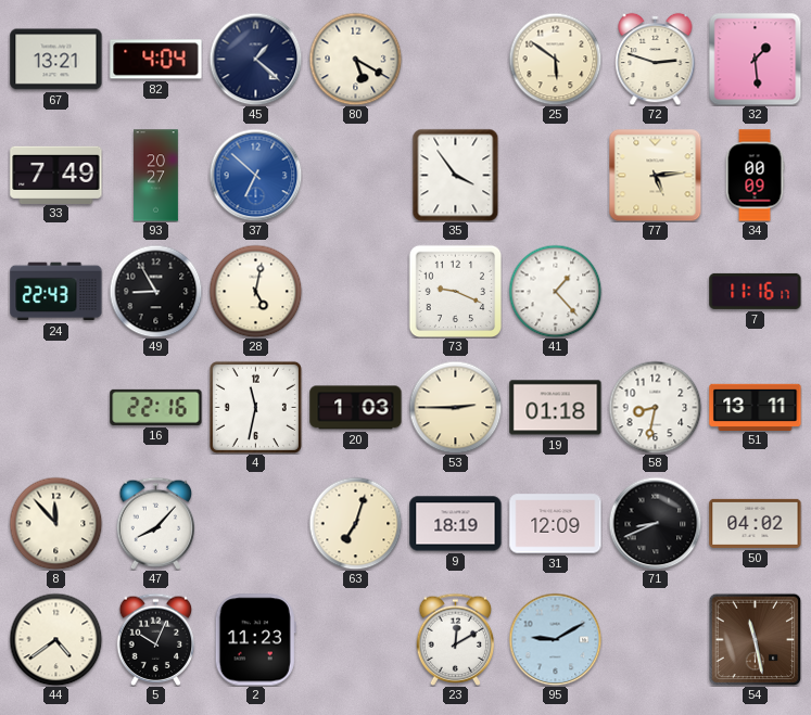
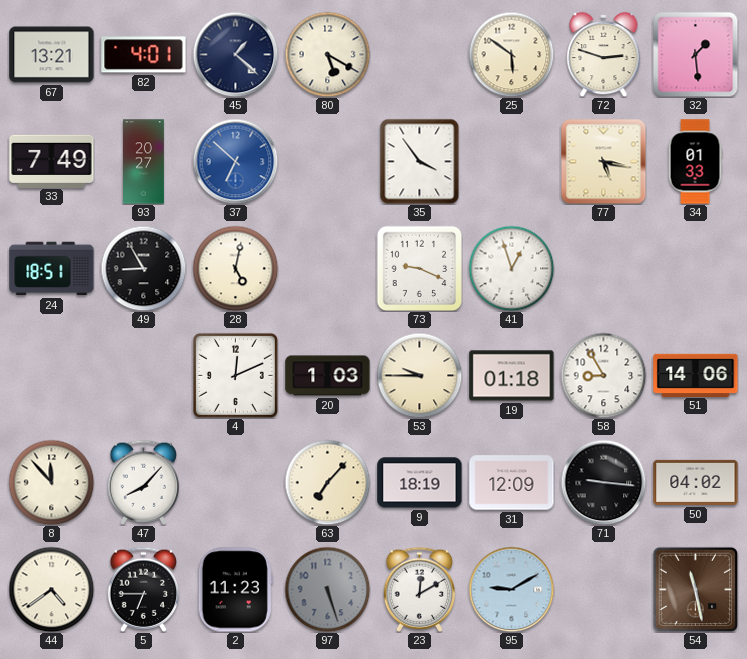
82: 4:04 -> 4:01 (144, 55)
77: 5:14 -> 5:17 (603, 161)
34: 00:09 -> 01:33 (695, 162)
24: 22:43 -> 18:51 (52, 269)
41: 1:23 -> 12:57 (511, 268)
7: 11:16 -> none (756, 291)
16: 22:16 -> none (156, 407)
4: 11:32 -> 12:11 (235, 375)
53: 2:45 -> 9:45 (419, 375)
58: 8:32 -> 8:55 (603, 375)
51: 13:11 -> 14:06 (696, 375)
63: 7:03 -> 7:07 (327, 482)
71: 8:41 -> 9:16 (603, 482)
5: 10:04 -> 6:45 (144, 589)
97: none -> 5:27 (327, 589)
